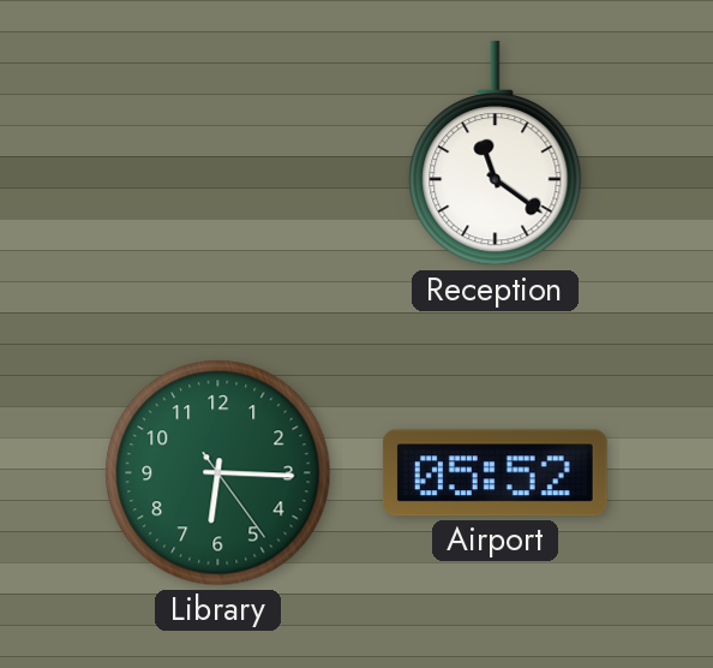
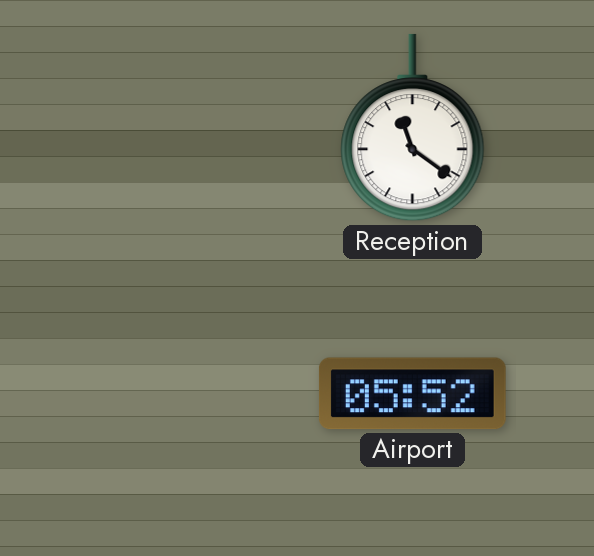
Library: 6:15 -> none (218, 473)
